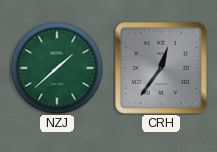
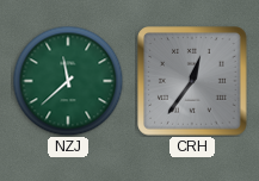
NZJ: 1:38 -> 11:38 (68, 81)
